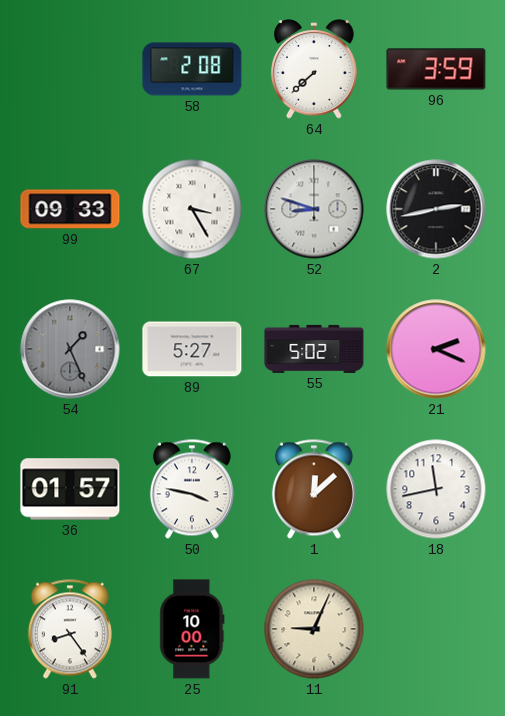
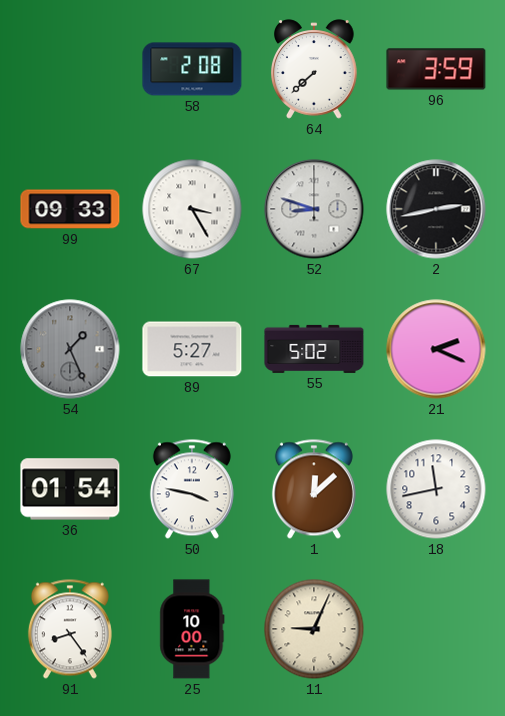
36: 01:57 -> 01:54 (70, 489)
